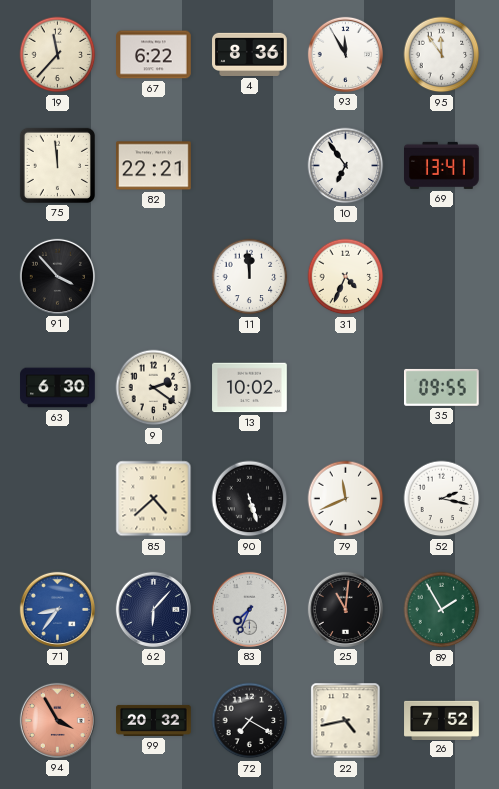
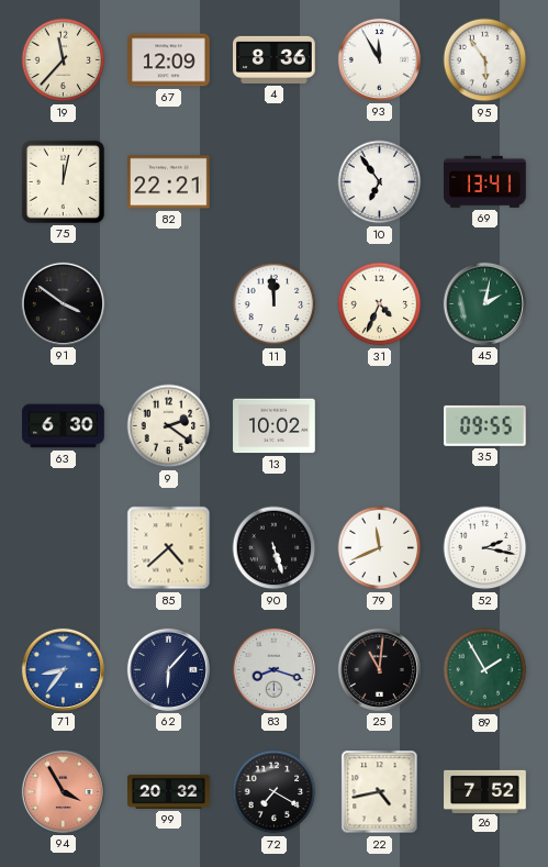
67: 6:22 -> 12:09 (169, 60)
95: 11:54 -> 5:54 (485, 60)
75: 11:59 -> 12:02 (63, 181)
91: 3:53 -> 3:51 (63, 303)
45: none -> 2:02 (484, 303)
83: 7:34 -> 8:18 (273, 669)
